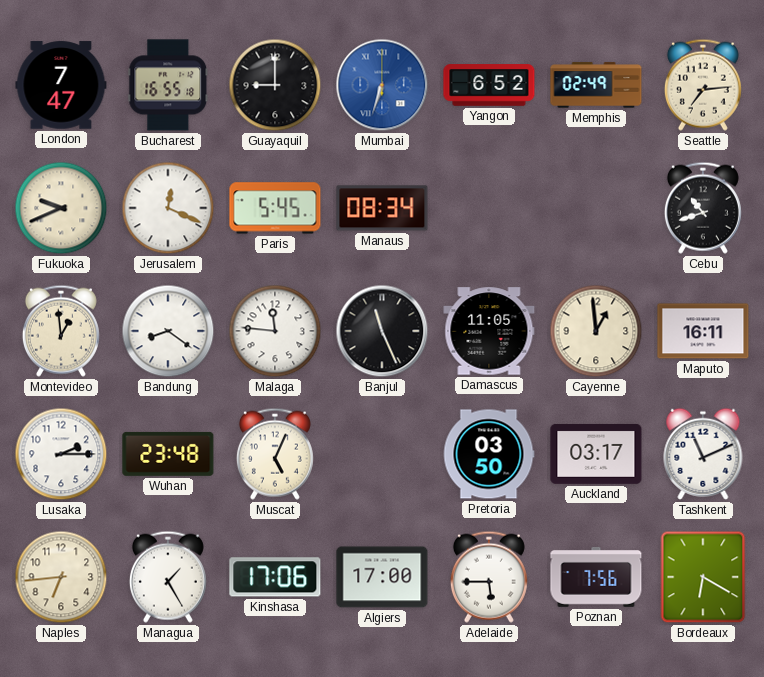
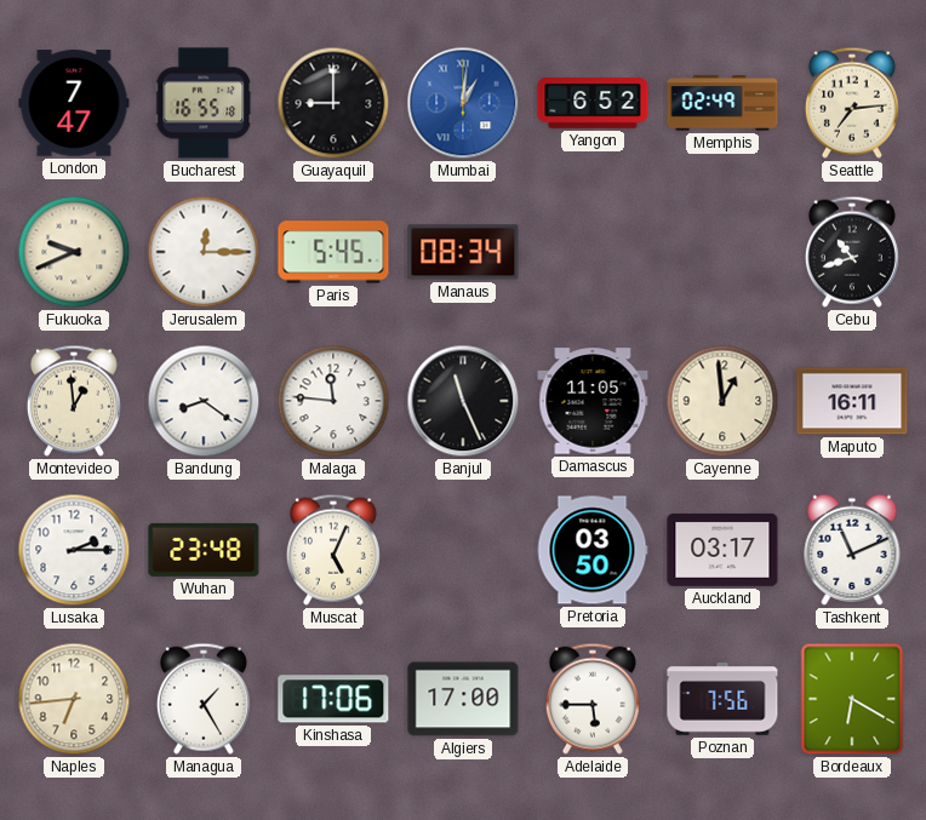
Mumbai: 6:33 -> 1:01 (463, 103)
Jerusalem: 12:19 -> 12:15 (204, 252)
